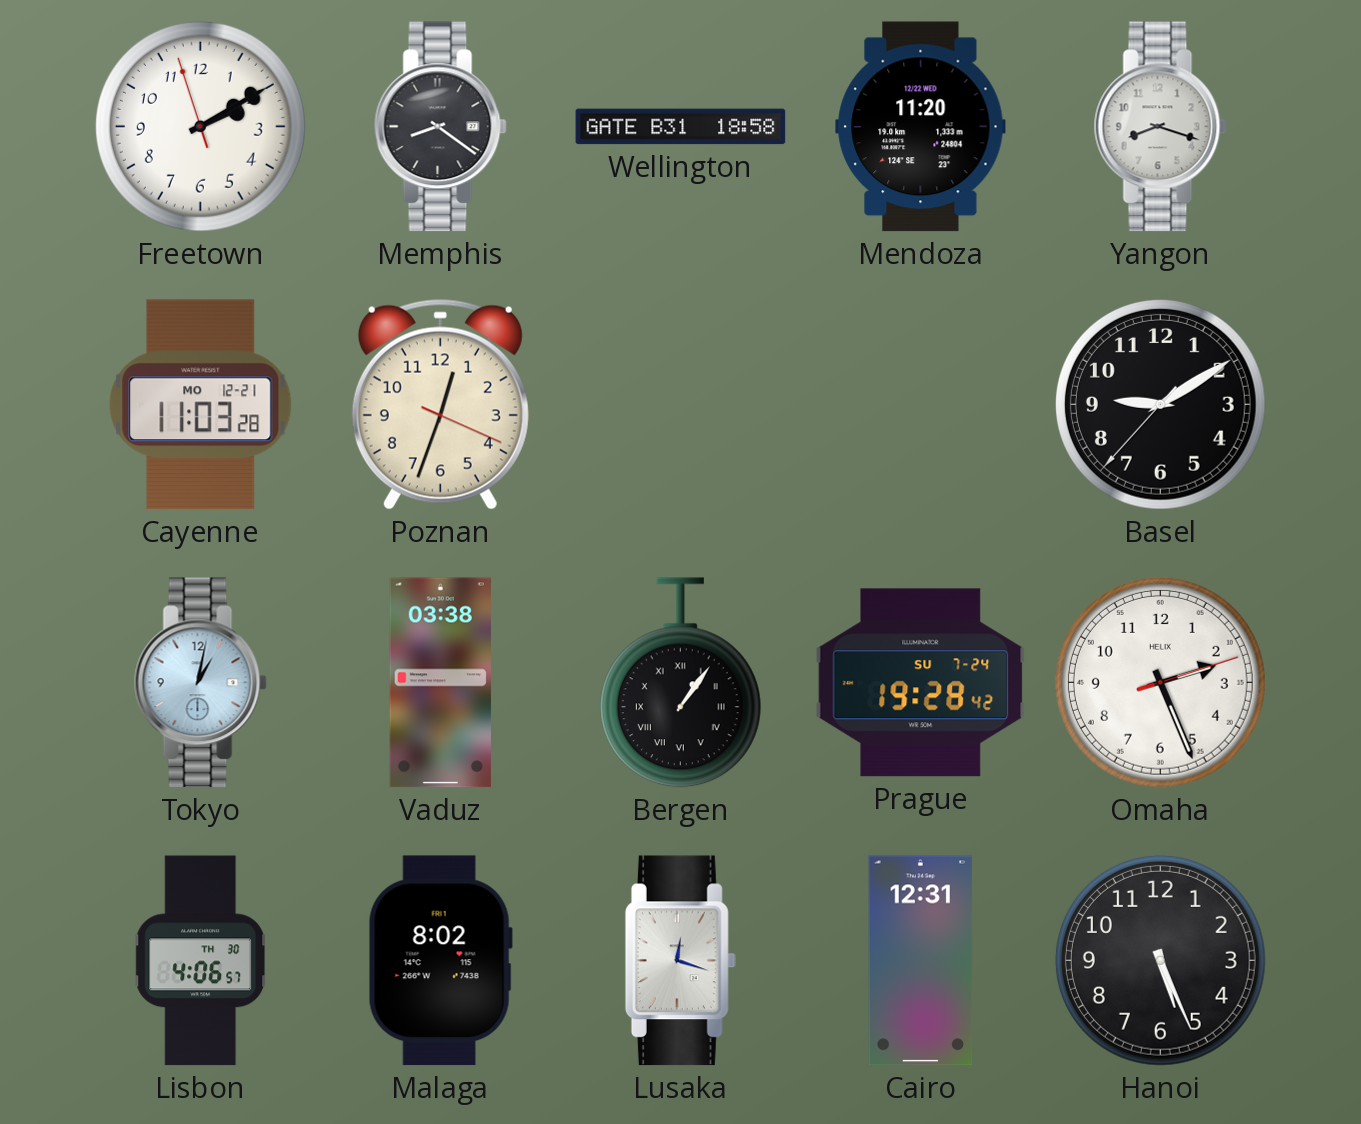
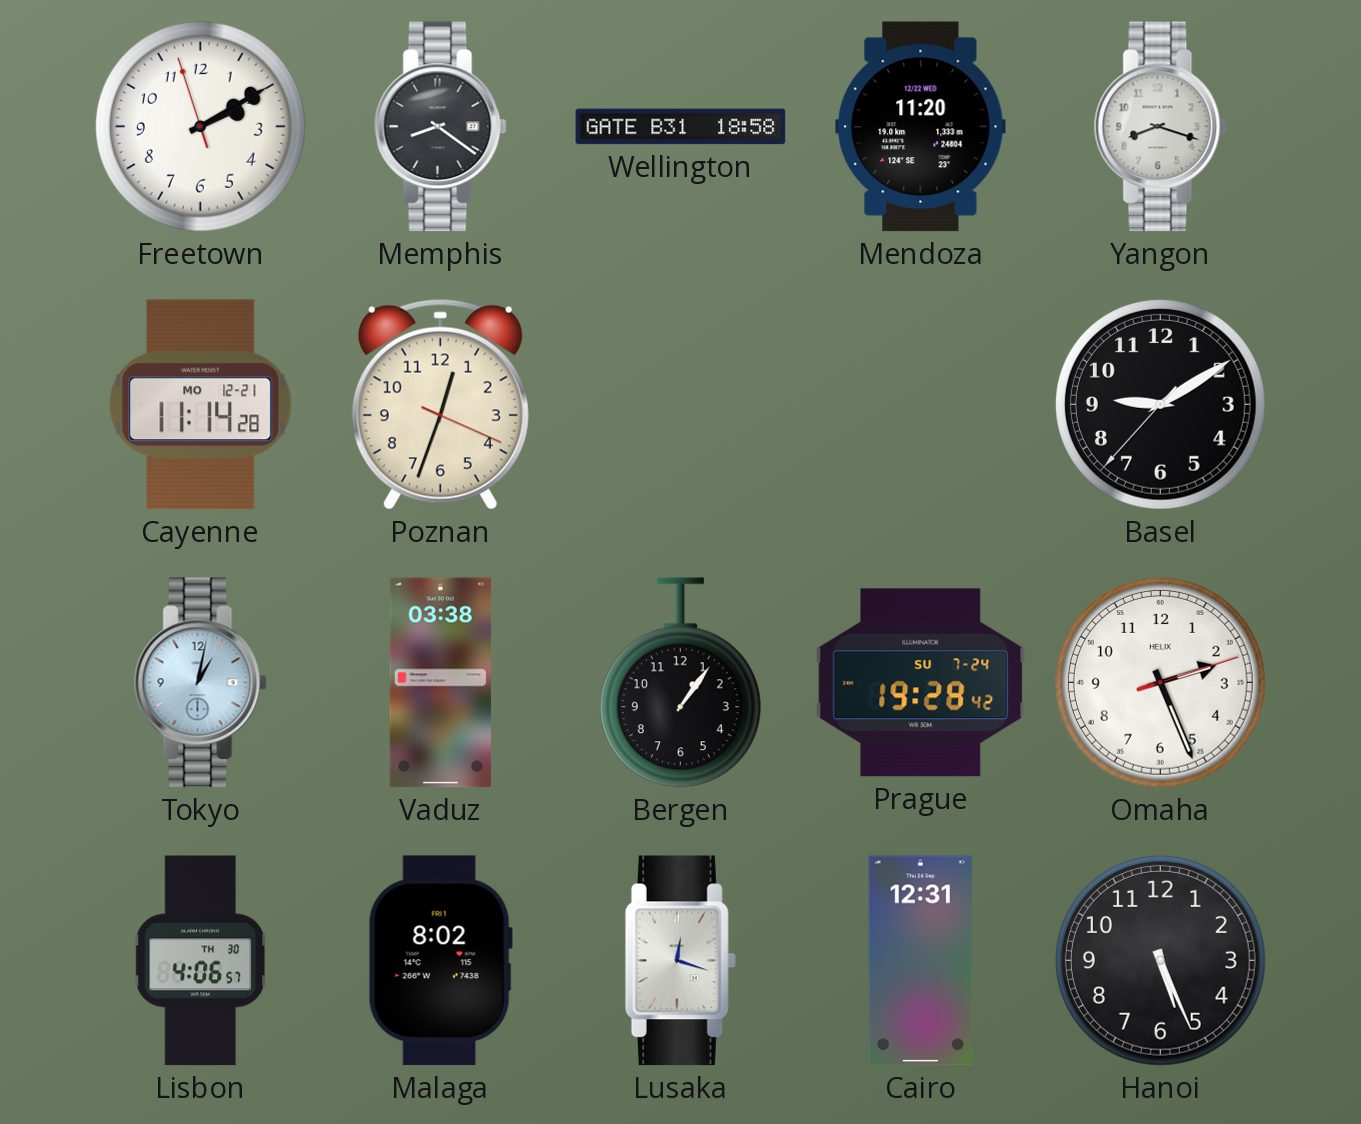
Cayenne: 11:03 -> 11:14 (201, 405)
Bergen numerals: Roman -> Arabic (680, 683)
